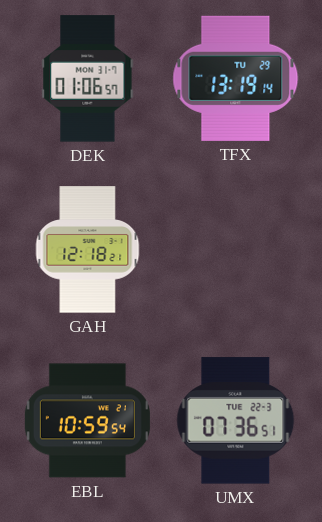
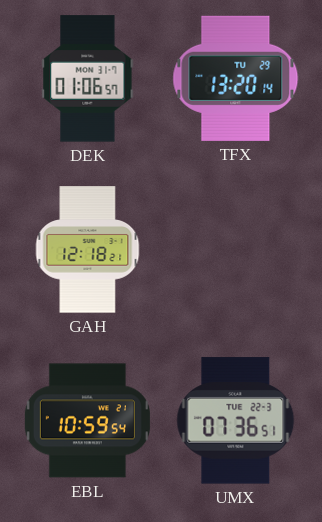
TFX: 13:19 -> 13:20 (236, 78)
